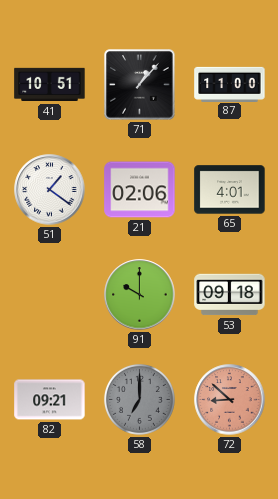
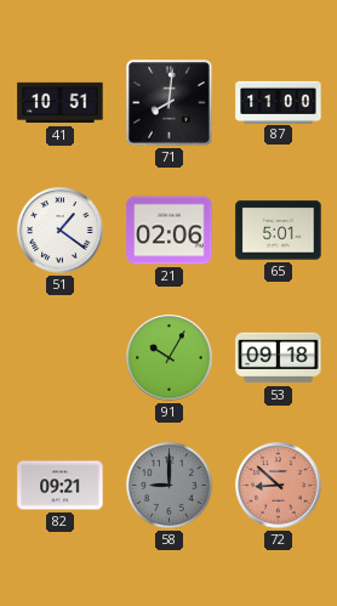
71: 1:07 -> 8:01 (170, 103)
65: 4:01 -> 5:01 (279, 231)
91: 10:00 -> 10:05 (170, 358)
58: 7:00 -> 9:00 (168, 485)
